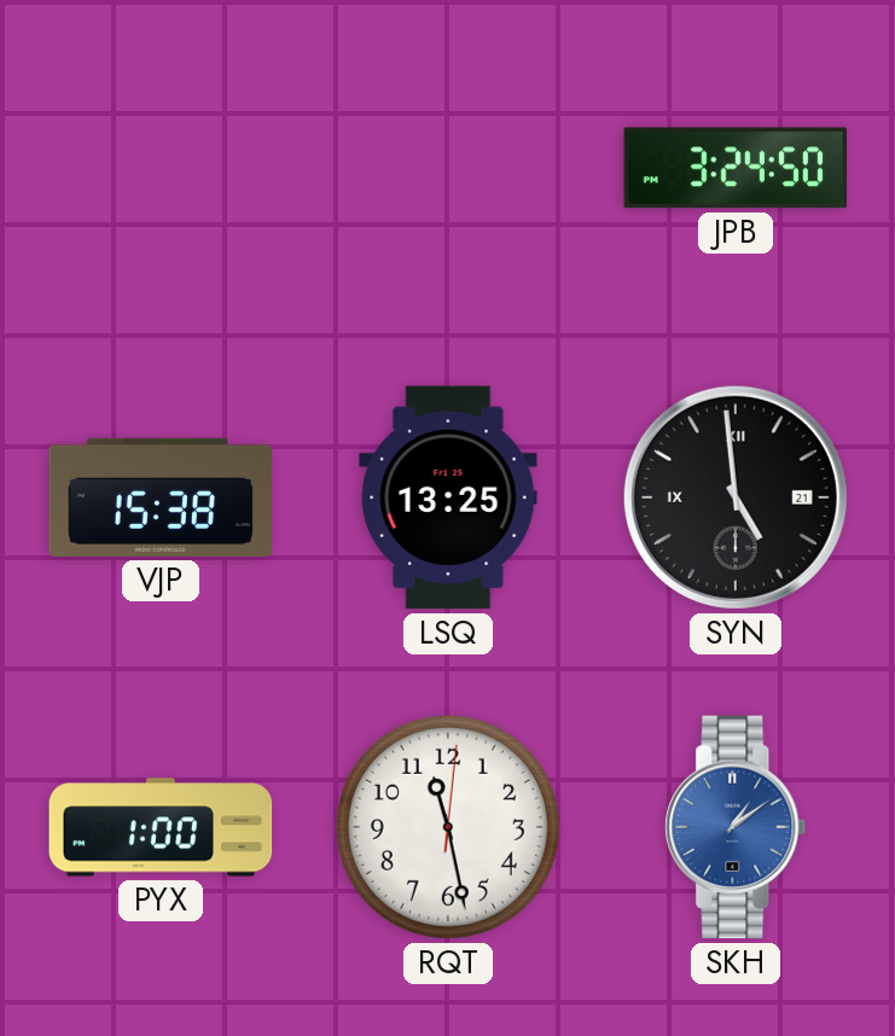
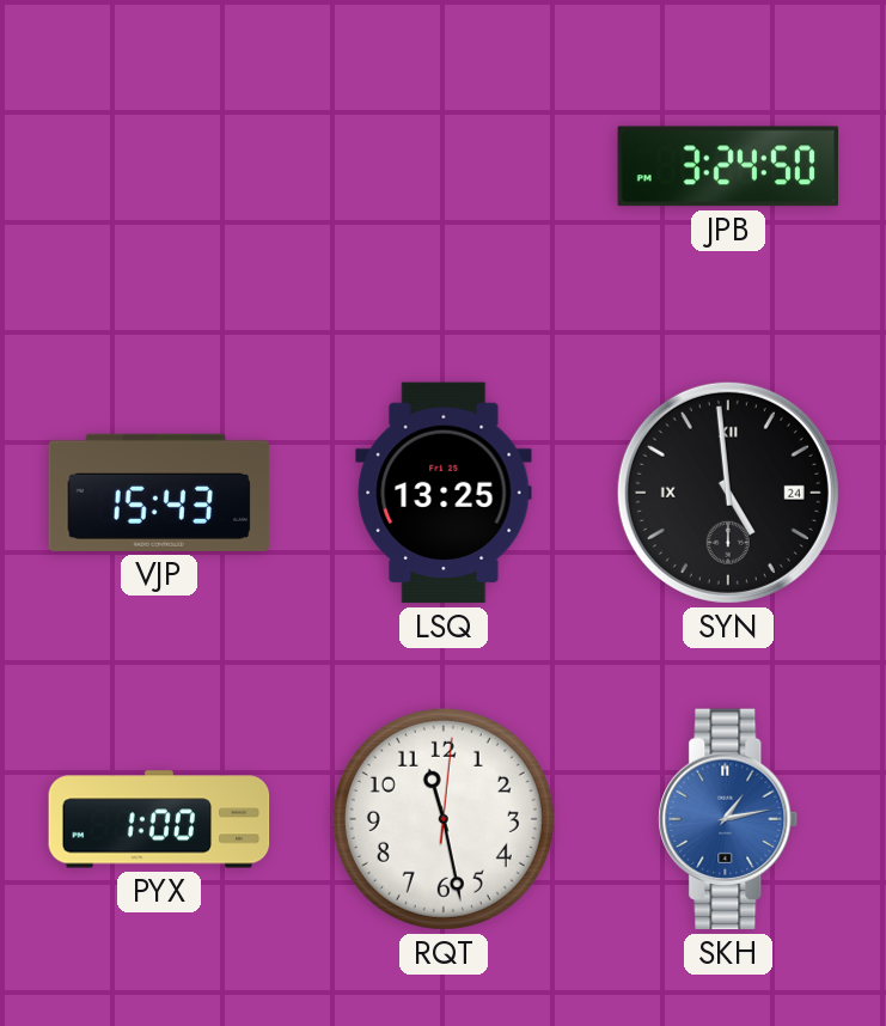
VJP: 15:38 -> 15:43 (159, 493)
SYN date: 21 -> 24 (728, 493)
SKH: 1:09 -> 1:13 (728, 819)
